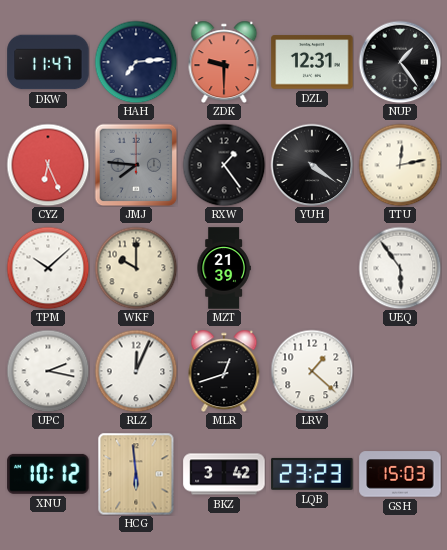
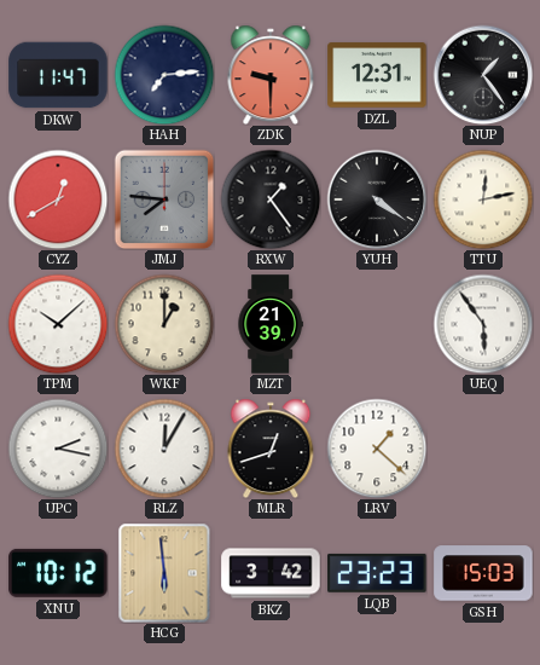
CYZ: 6:26 -> 12:40 (58, 199)
WKF: 10:00 -> 1:00 (164, 324)
RLZ: 12:04 -> 12:05 (164, 449)
